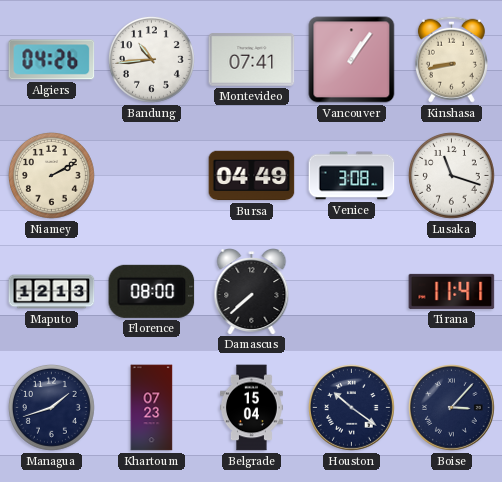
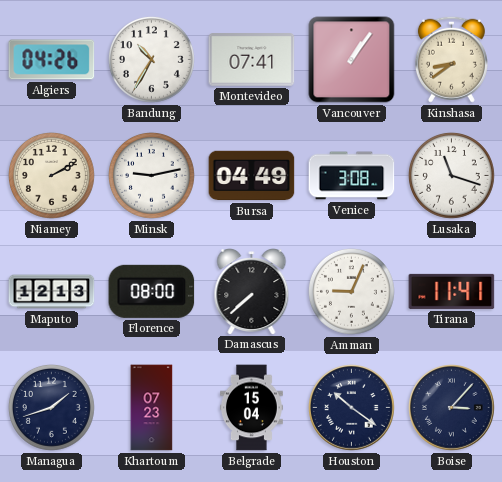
Bandung: 10:44 -> 10:35 (151, 59)
Kinshasa: 8:43 -> 8:39 (451, 59)
Minsk: none -> 9:13 (151, 175)
Amman: none -> 9:04 (351, 291)
